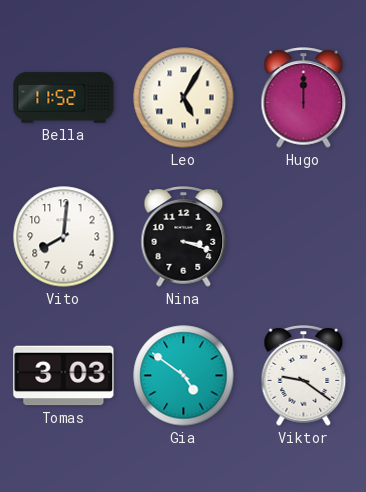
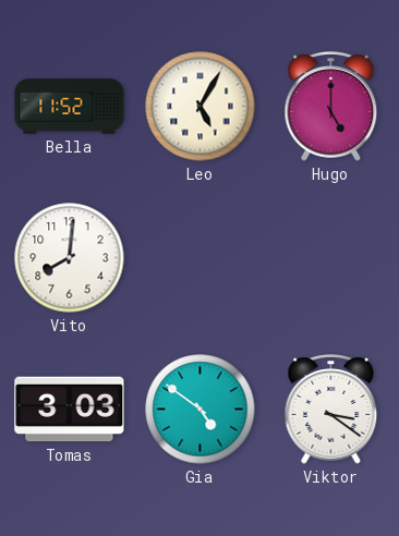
Hugo: 12:00 -> 5:00 (331, 107)
Nina: 3:18 -> none (184, 237)
Viktor: 9:21 -> 3:21 (331, 410)
